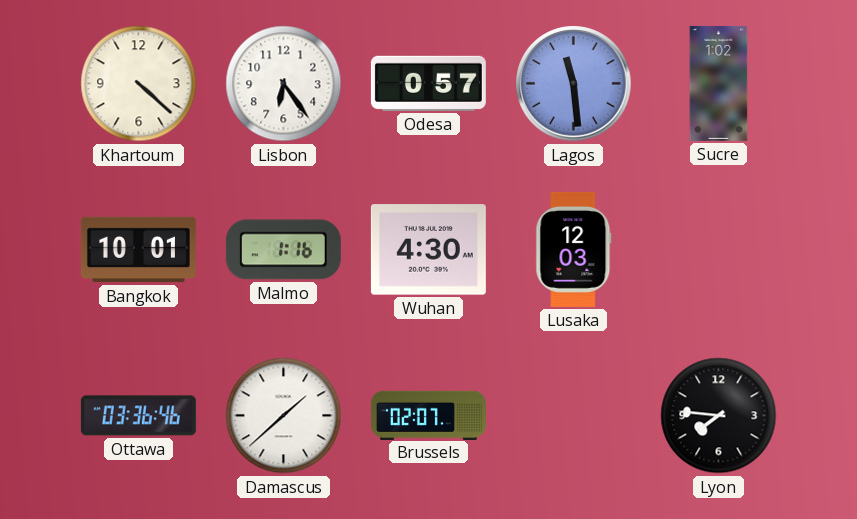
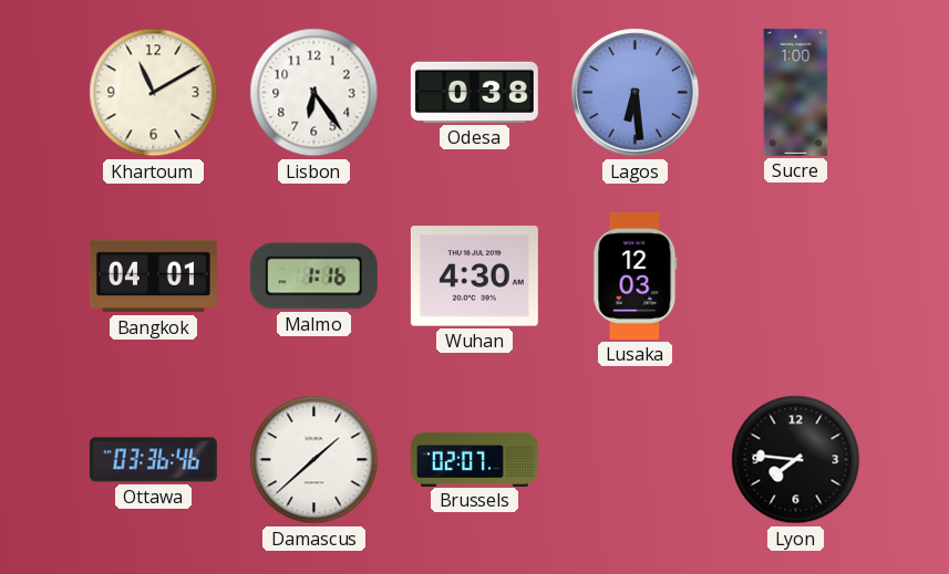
Khartoum: 4:22 -> 11:10 (154, 93)
Odesa: 0:57 -> 0:38 (474, 92)
Lagos: 11:29 -> 6:29 (636, 93)
Sucre: 1:02 -> 1:00 (796, 92)
Bangkok: 10:01 -> 04:01 (153, 276)
